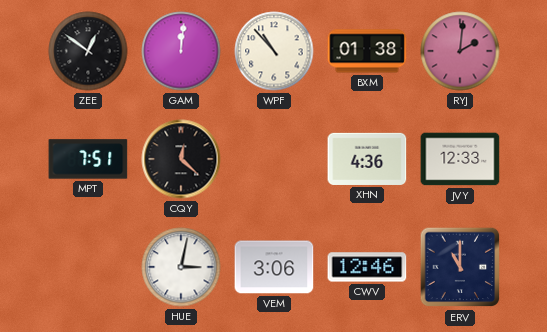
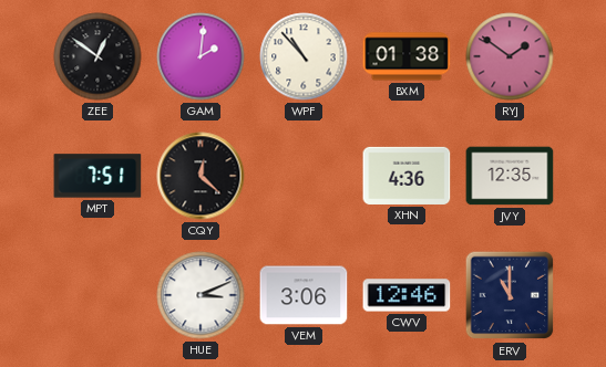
GAM: 12:01 -> 2:01 (201, 56)
RYJ: 2:01 -> 1:51 (510, 56)
JVY: 12:33 -> 12:35 (510, 176)
HUE: 3:02 -> 3:11 (201, 295)
